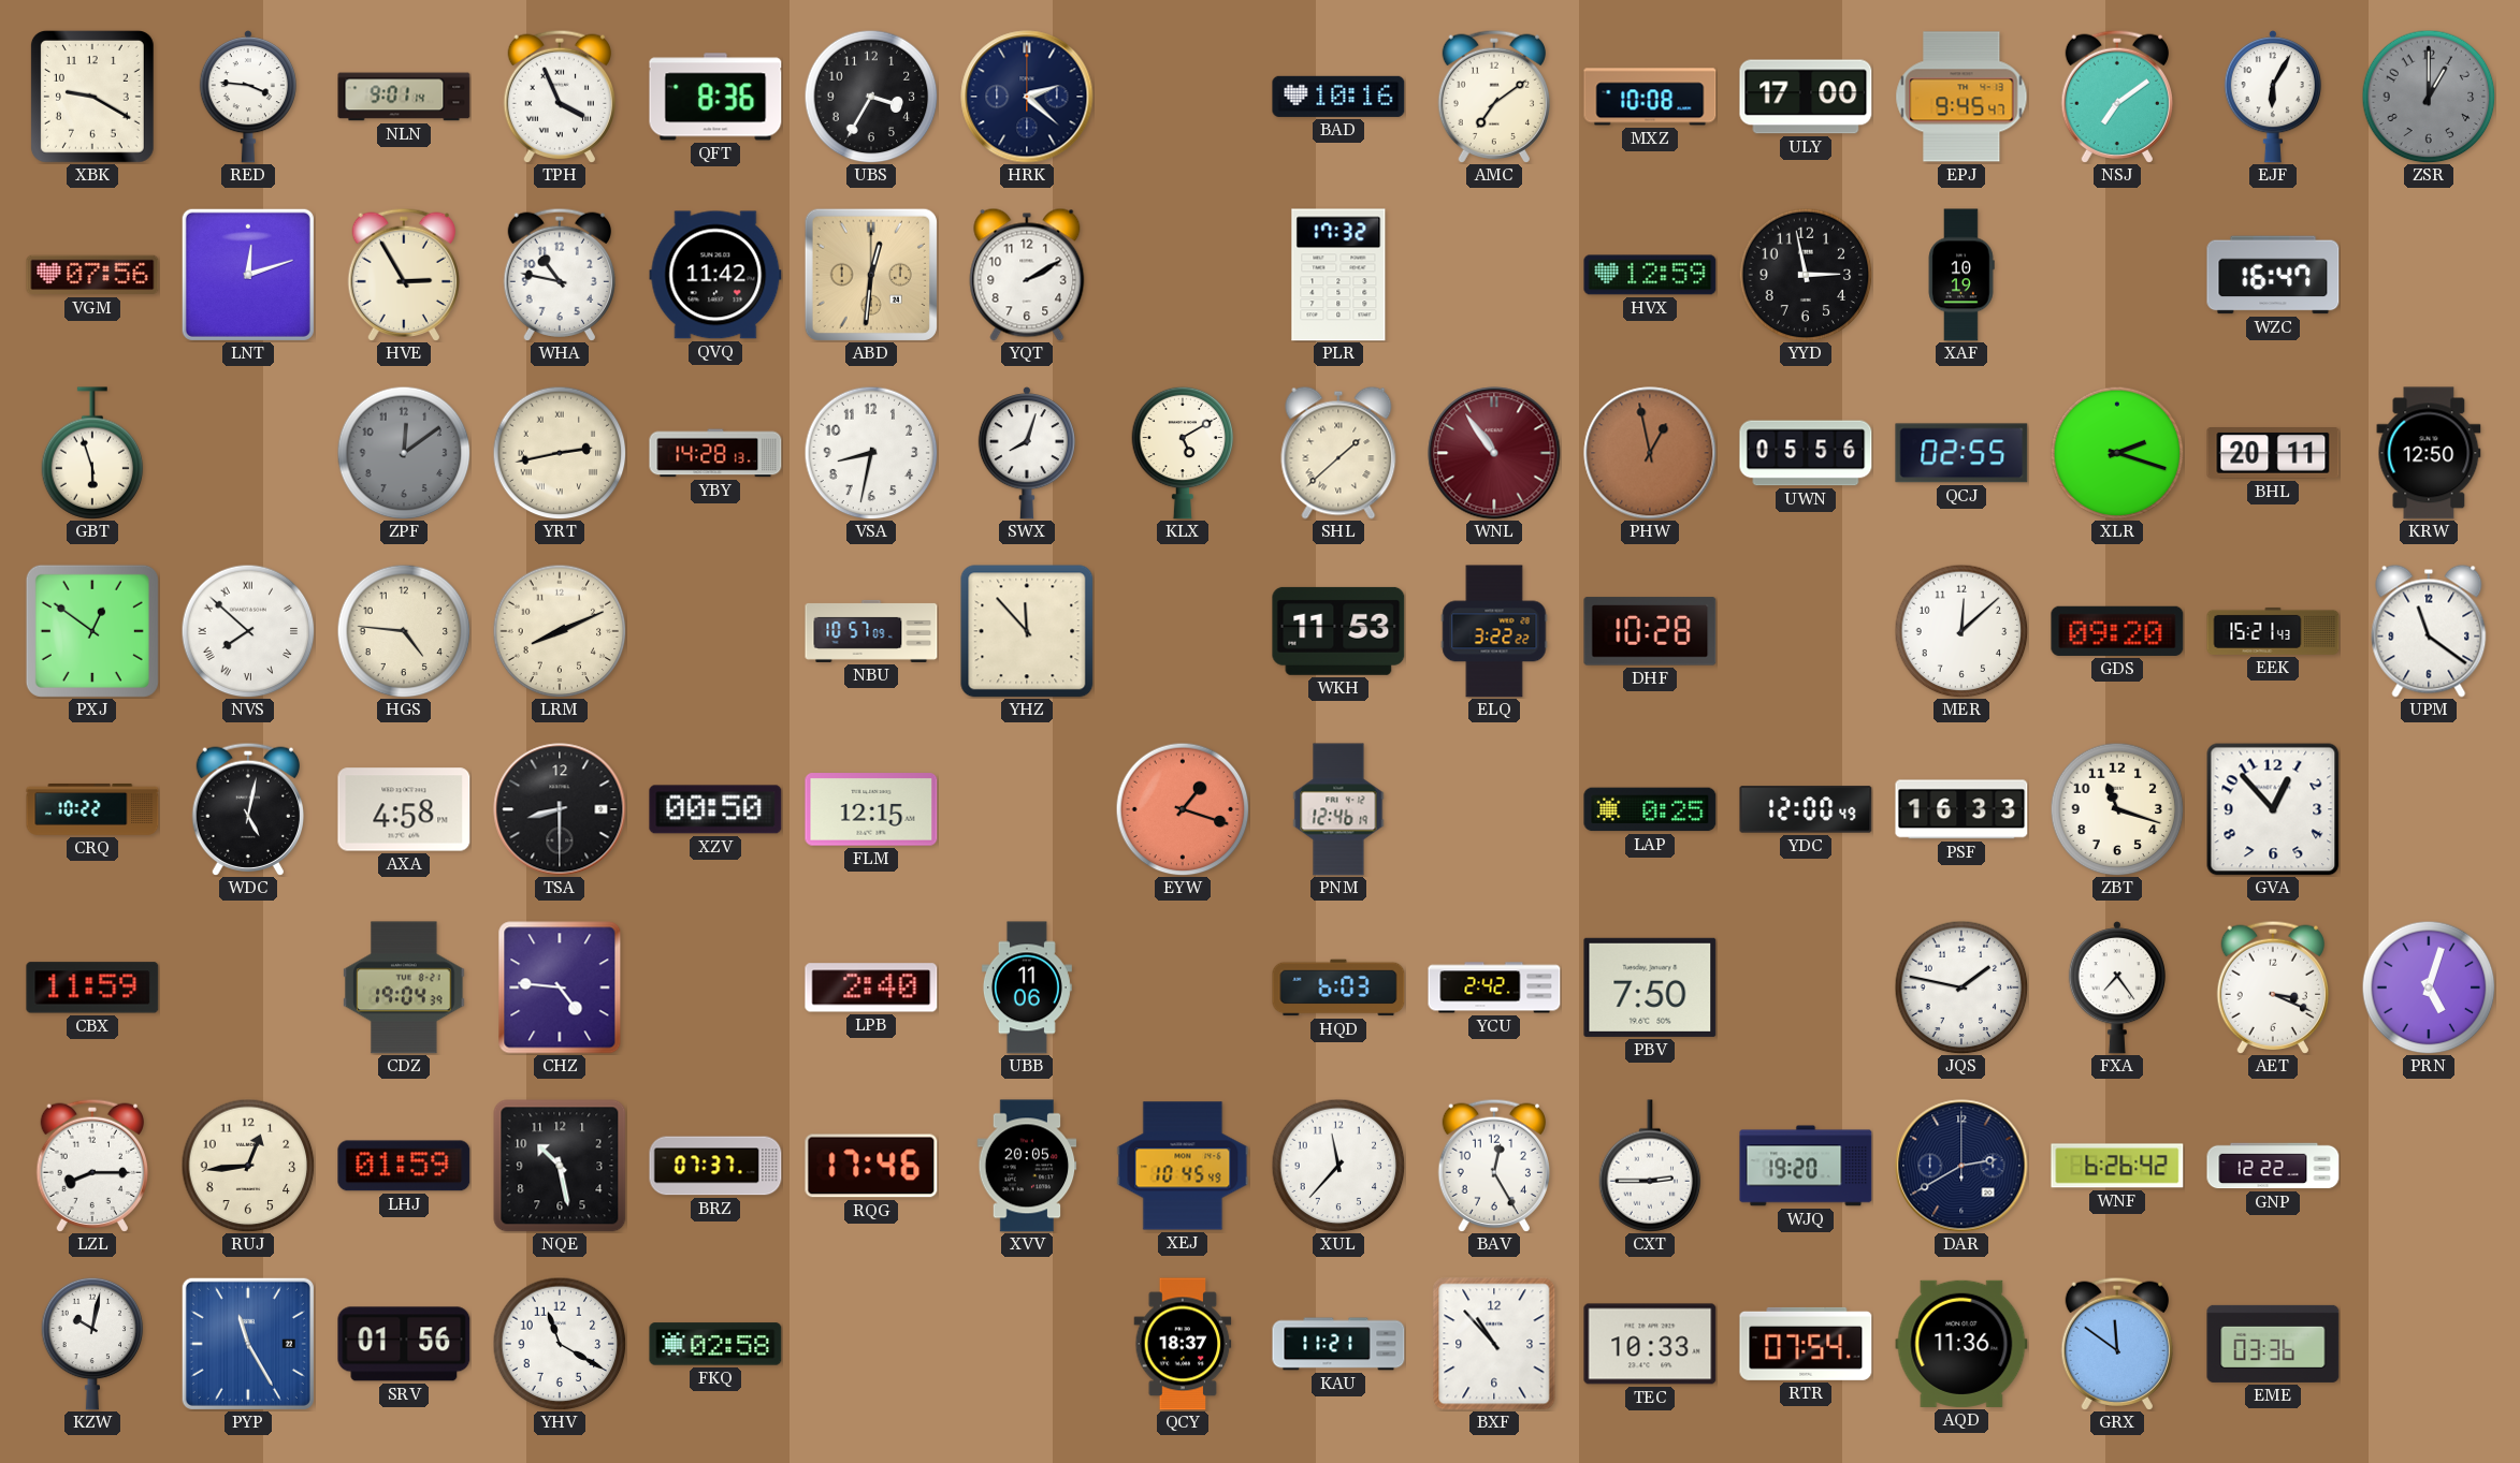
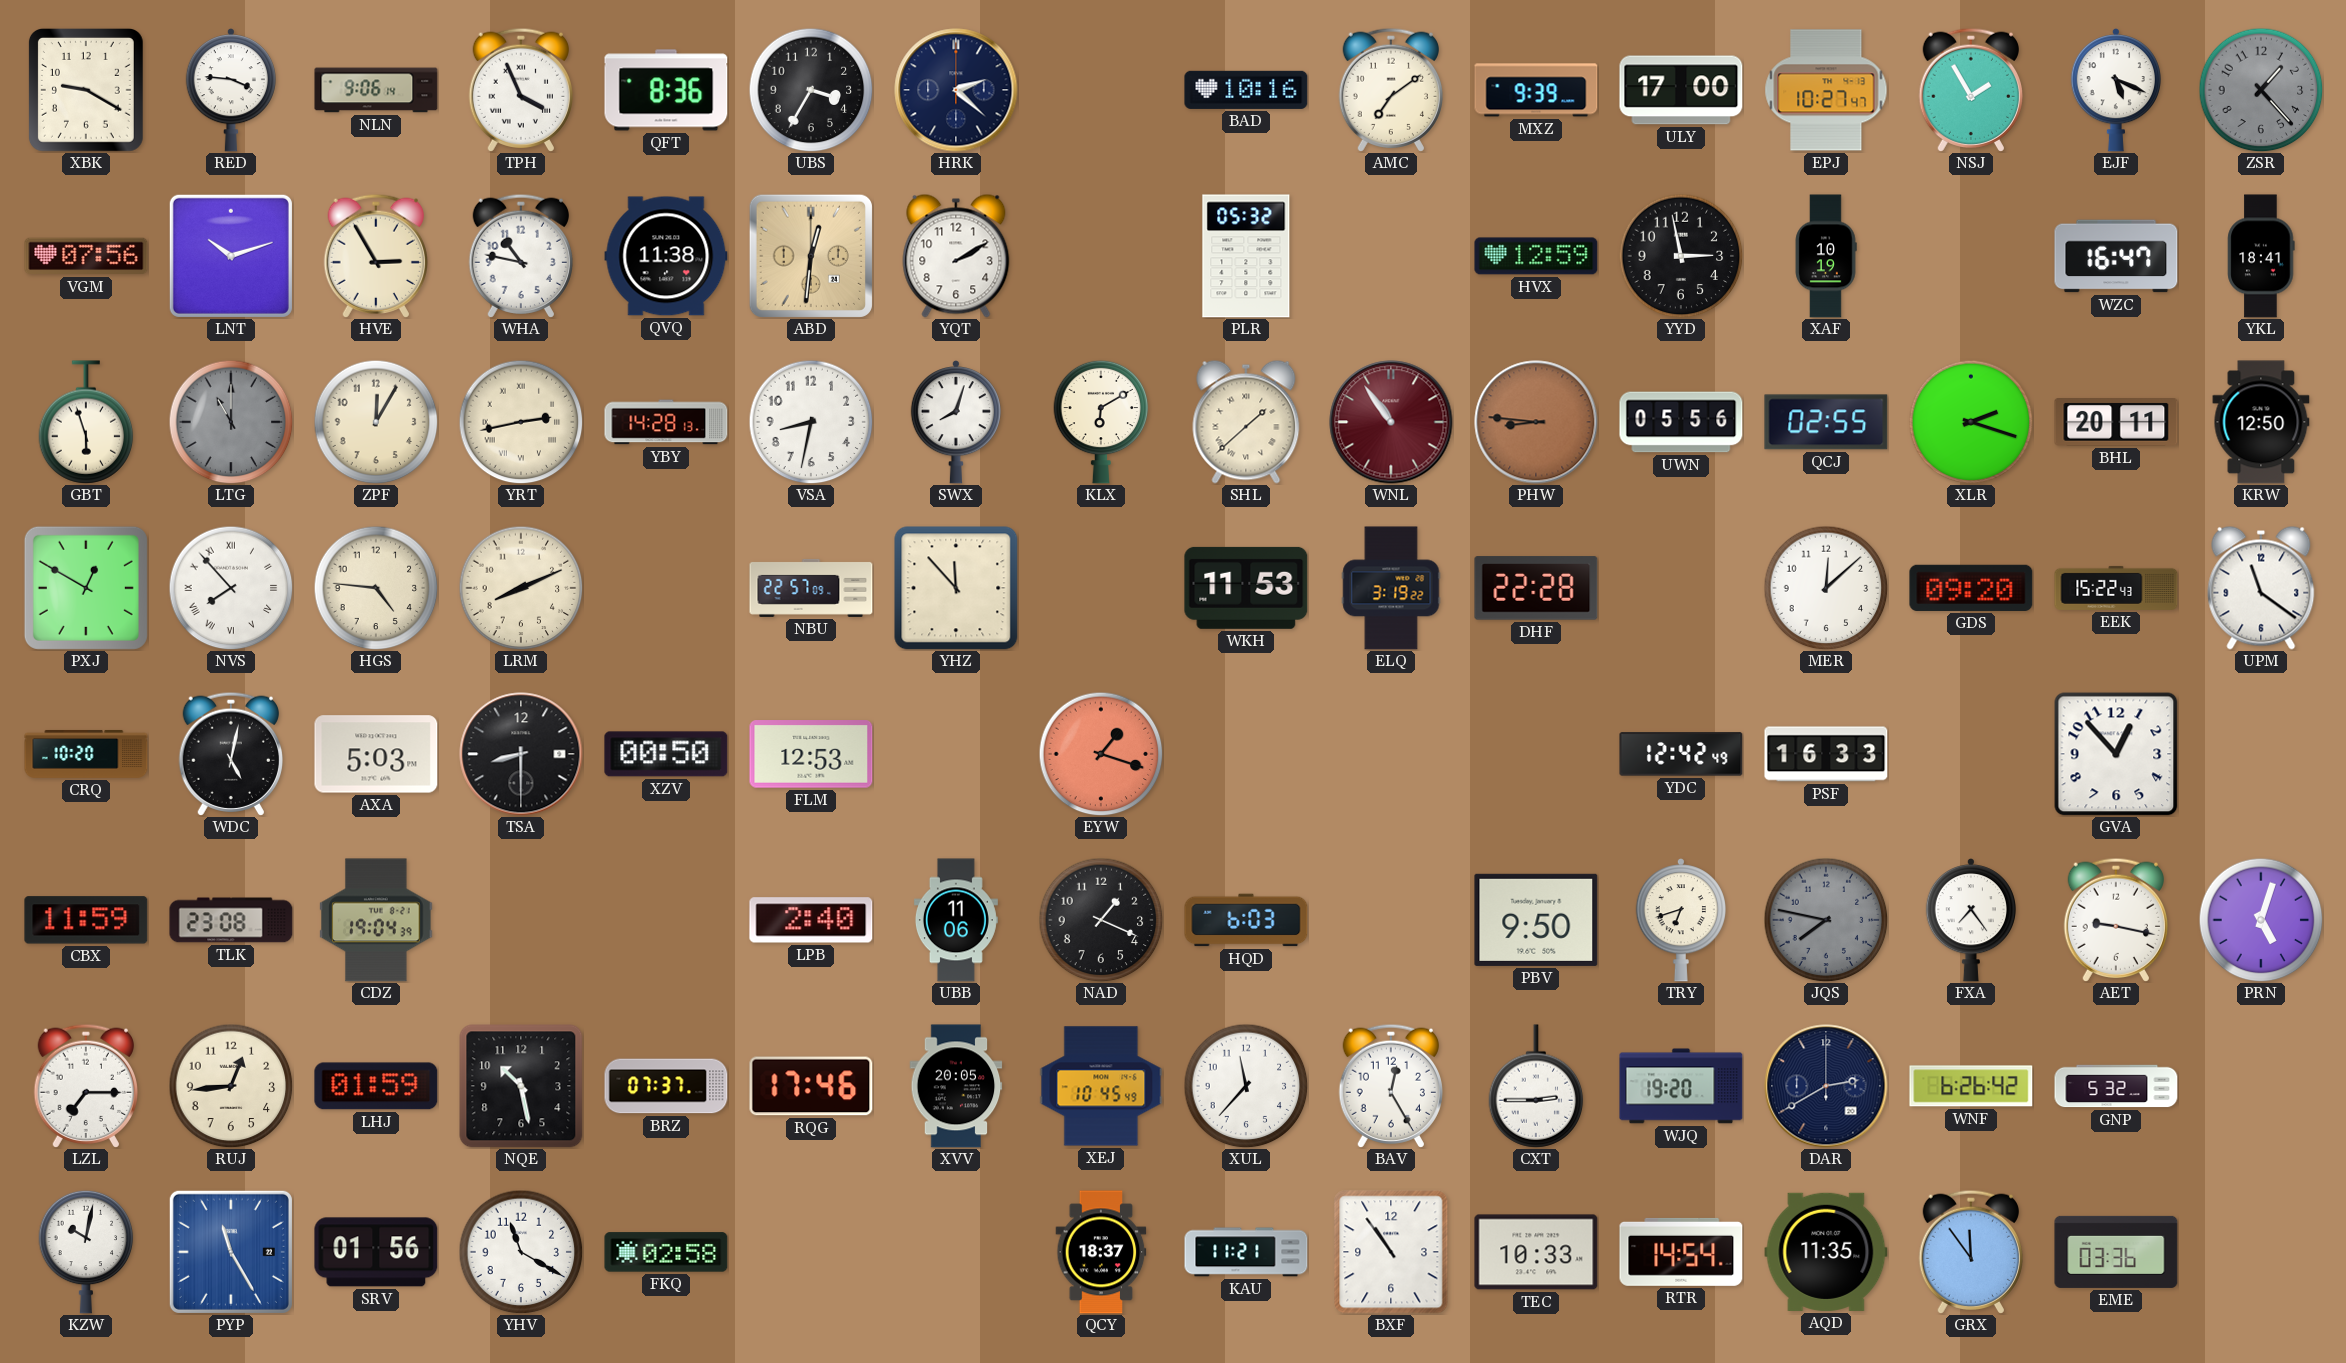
NLN: 9:01 -> 9:06 (376, 90)
MXZ: 10:08 -> 9:39 (1536, 90)
EPJ: 9:45 -> 10:27 (1826, 90)
NSJ: 7:09 -> 1:55 (1970, 90)
EJF: 6:05 -> 5:19 (2115, 91)
ZSR: 1:00 -> 1:23 (2261, 90)
LNT: 12:12 -> 10:12 (231, 256)
QVQ: 11:42 -> 11:38 (666, 256)
PLR: 17:32 -> 05:32 (1246, 256)
YKL: none -> 18:41 (2261, 256)
LTG: none -> 11:00 (231, 422)
ZPF: 12:09 -> 12:05 (376, 422)
ZPF dial: grey -> cream (376, 422)
KLX: 5:10 -> 6:10 (1101, 422)
PHW: 12:58 -> 8:46 (1536, 422)
PXJ: 12:51 -> 12:50 (86, 588)
NVS: 7:52 -> 7:53 (231, 588)
NBU: 10:57 -> 22:57 (811, 588)
ELQ: 3:22 -> 3:19 (1391, 588)
DHF: 10:28 -> 22:28 (1536, 588)
EEK: 15:21 -> 15:22 (2116, 588)
CRQ: 10:22 -> 10:20 (86, 754)
AXA: 4:58 -> 5:03 (376, 754)
FLM: 12:15 -> 12:53 (811, 754)
PNM: 12:46 -> none (1338, 809)
LAP: 0:25 -> none (1650, 809)
YDC: 12:00 -> 12:42 (1681, 754)
ZBT: 11:18 -> none (2117, 809)
TLK: none -> 23:08 (231, 920)
CHZ: 4:46 -> none (560, 987)
NAD: none -> 1:19 (1101, 920)
YCU: 2:42 -> none (1494, 987)
PBV: 7:50 -> 9:50 (1536, 920)
TRY: none -> 6:42 (1680, 921)
JQS: 1:47 -> 7:47 (1826, 920)
JQS dial: white -> grey (1826, 920)
AET: 3:19 -> 9:17 (2115, 920)
LZL: 8:15 -> 7:15 (85, 1086)
GNP: 12:22 -> 5:32 (2116, 1086)
BXF: 10:53 -> 10:54 (1391, 1252)
RTR: 07:54 -> 14:54 (1681, 1252)
AQD: 11:36 -> 11:35 (1826, 1252)
GRX: 11:51 -> 11:54 (1970, 1252)
